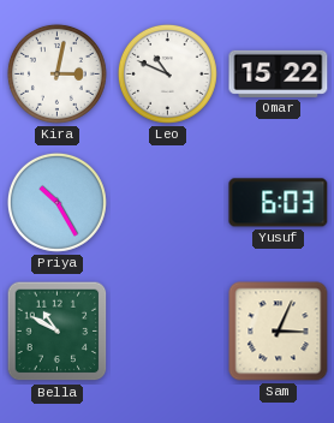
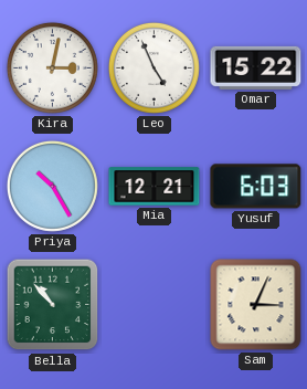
Leo: 10:49 -> 4:56 (153, 67)
Mia: none -> 12:21 (155, 187)
Bella: 10:50 -> 10:53 (53, 305)
